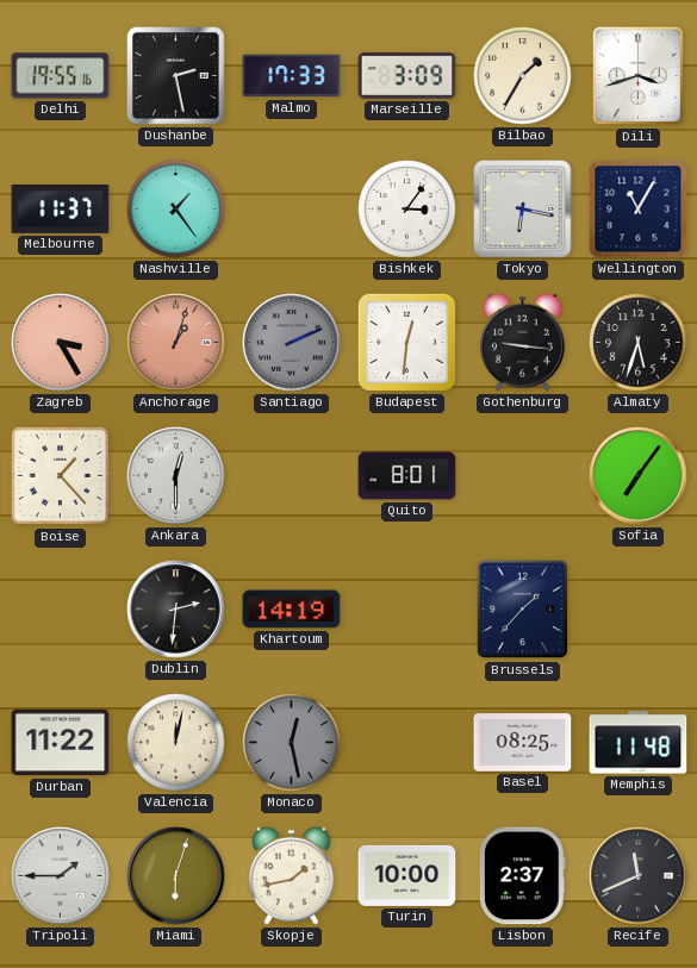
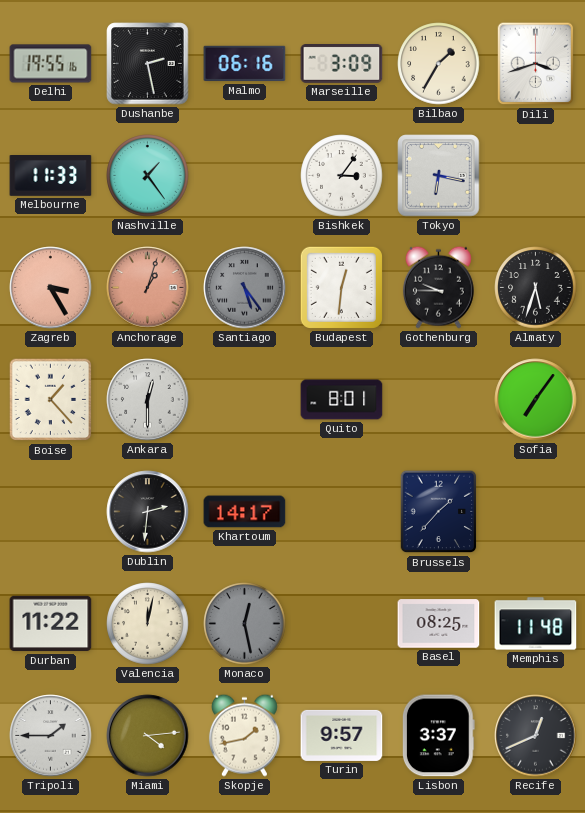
Malmo: 17:33 -> 06:16 (245, 64)
Melbourne: 11:37 -> 11:33 (51, 176)
Wellington: 11:05 -> none (639, 210)
Santiago: 2:11 -> 5:24 (245, 288)
Gothenburg: 9:16 -> 9:45 (438, 287)
Khartoum: 14:19 -> 14:17 (245, 512)
Miami: 6:03 -> 4:14 (148, 736)
Turin: 10:00 -> 9:57 (342, 735)
Lisbon: 2:37 -> 3:37 (438, 736)
Recife: 11:41 -> 12:41 (536, 736)
